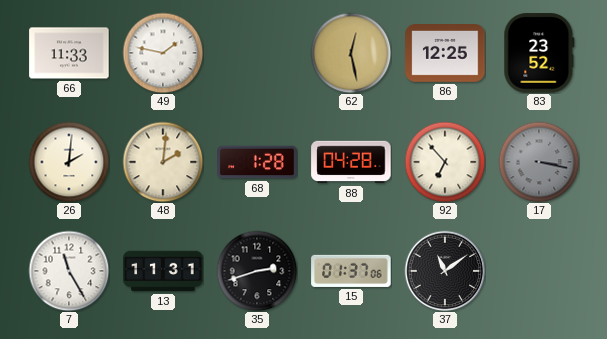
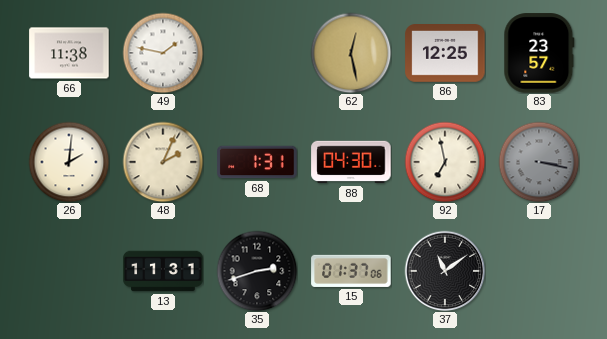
66: 11:33 -> 11:38 (69, 53)
83: 23:52 -> 23:57 (539, 53)
48: 2:01 -> 2:04 (163, 162)
68: 1:28 -> 1:31 (257, 162)
88: 04:28 -> 04:30 (351, 162)
92: 6:53 -> 6:58 (445, 162)
7: 11:25 -> none (69, 271)
